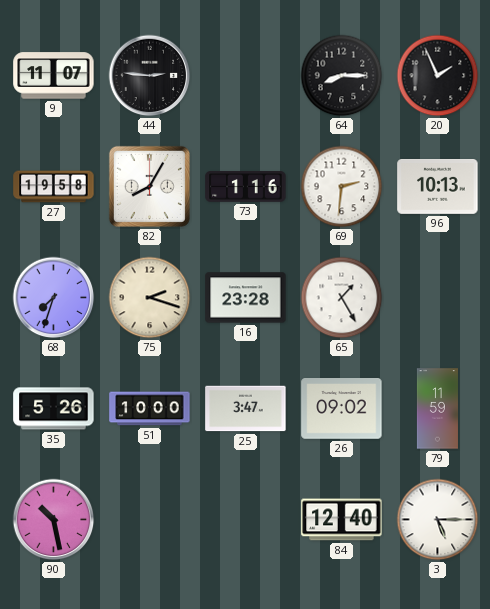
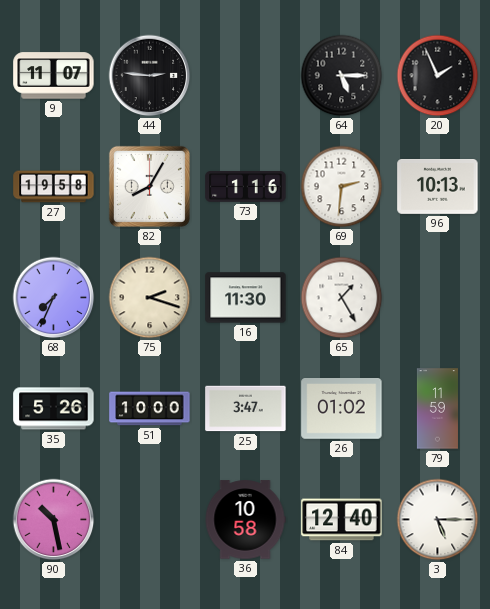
64: 8:15 -> 5:15 (342, 76)
68: 7:33 -> 7:34 (54, 298)
16: 23:28 -> 11:30 (246, 298)
26: 09:02 -> 01:02 (342, 409)
36: none -> 10:58 (245, 520)
